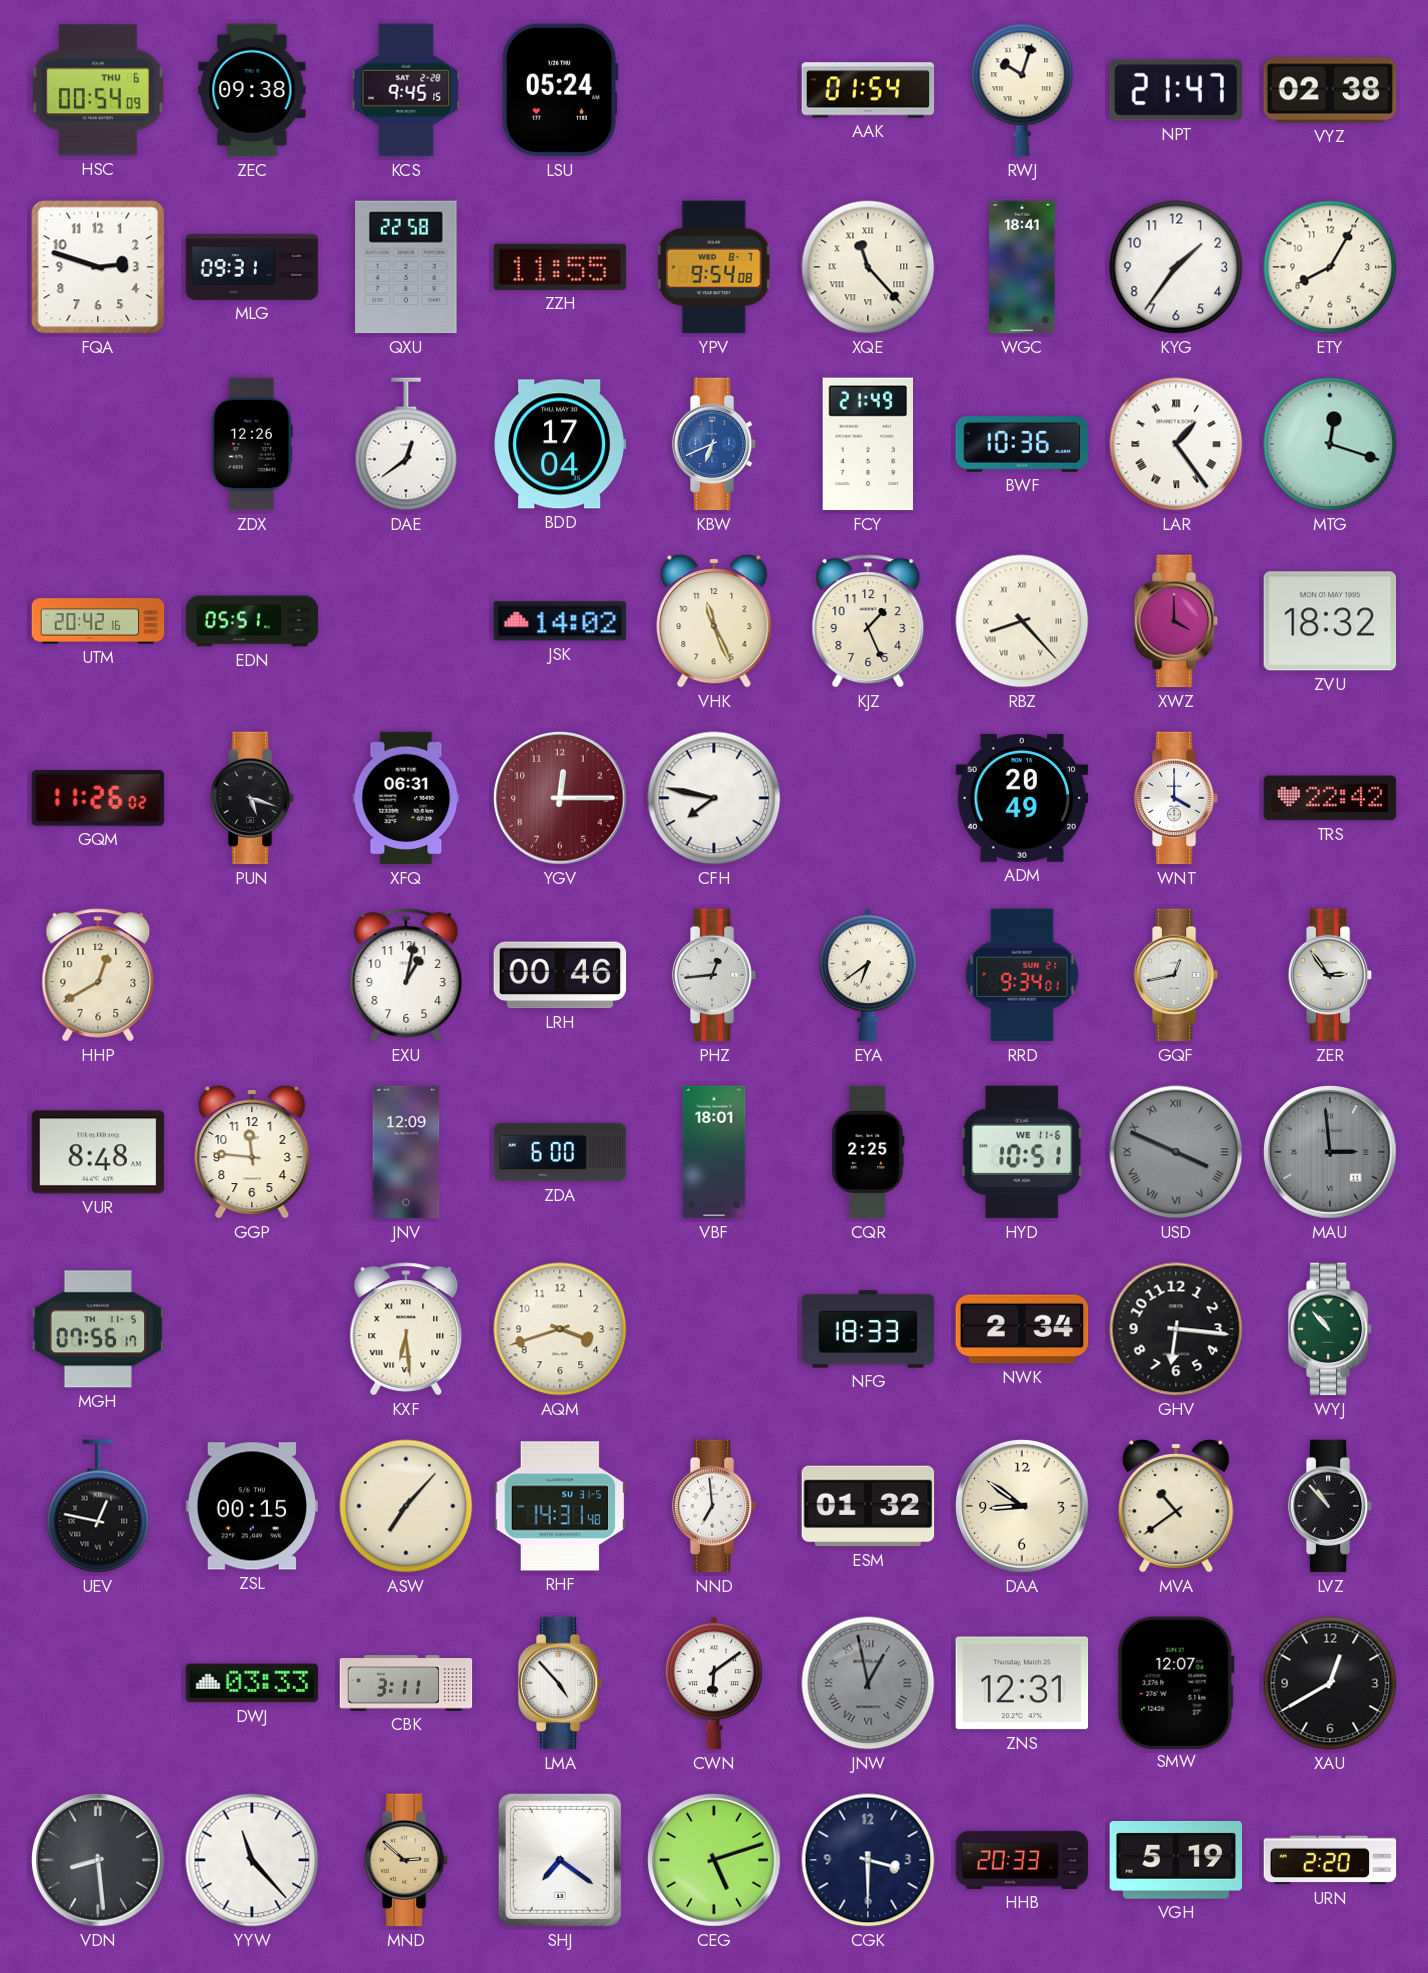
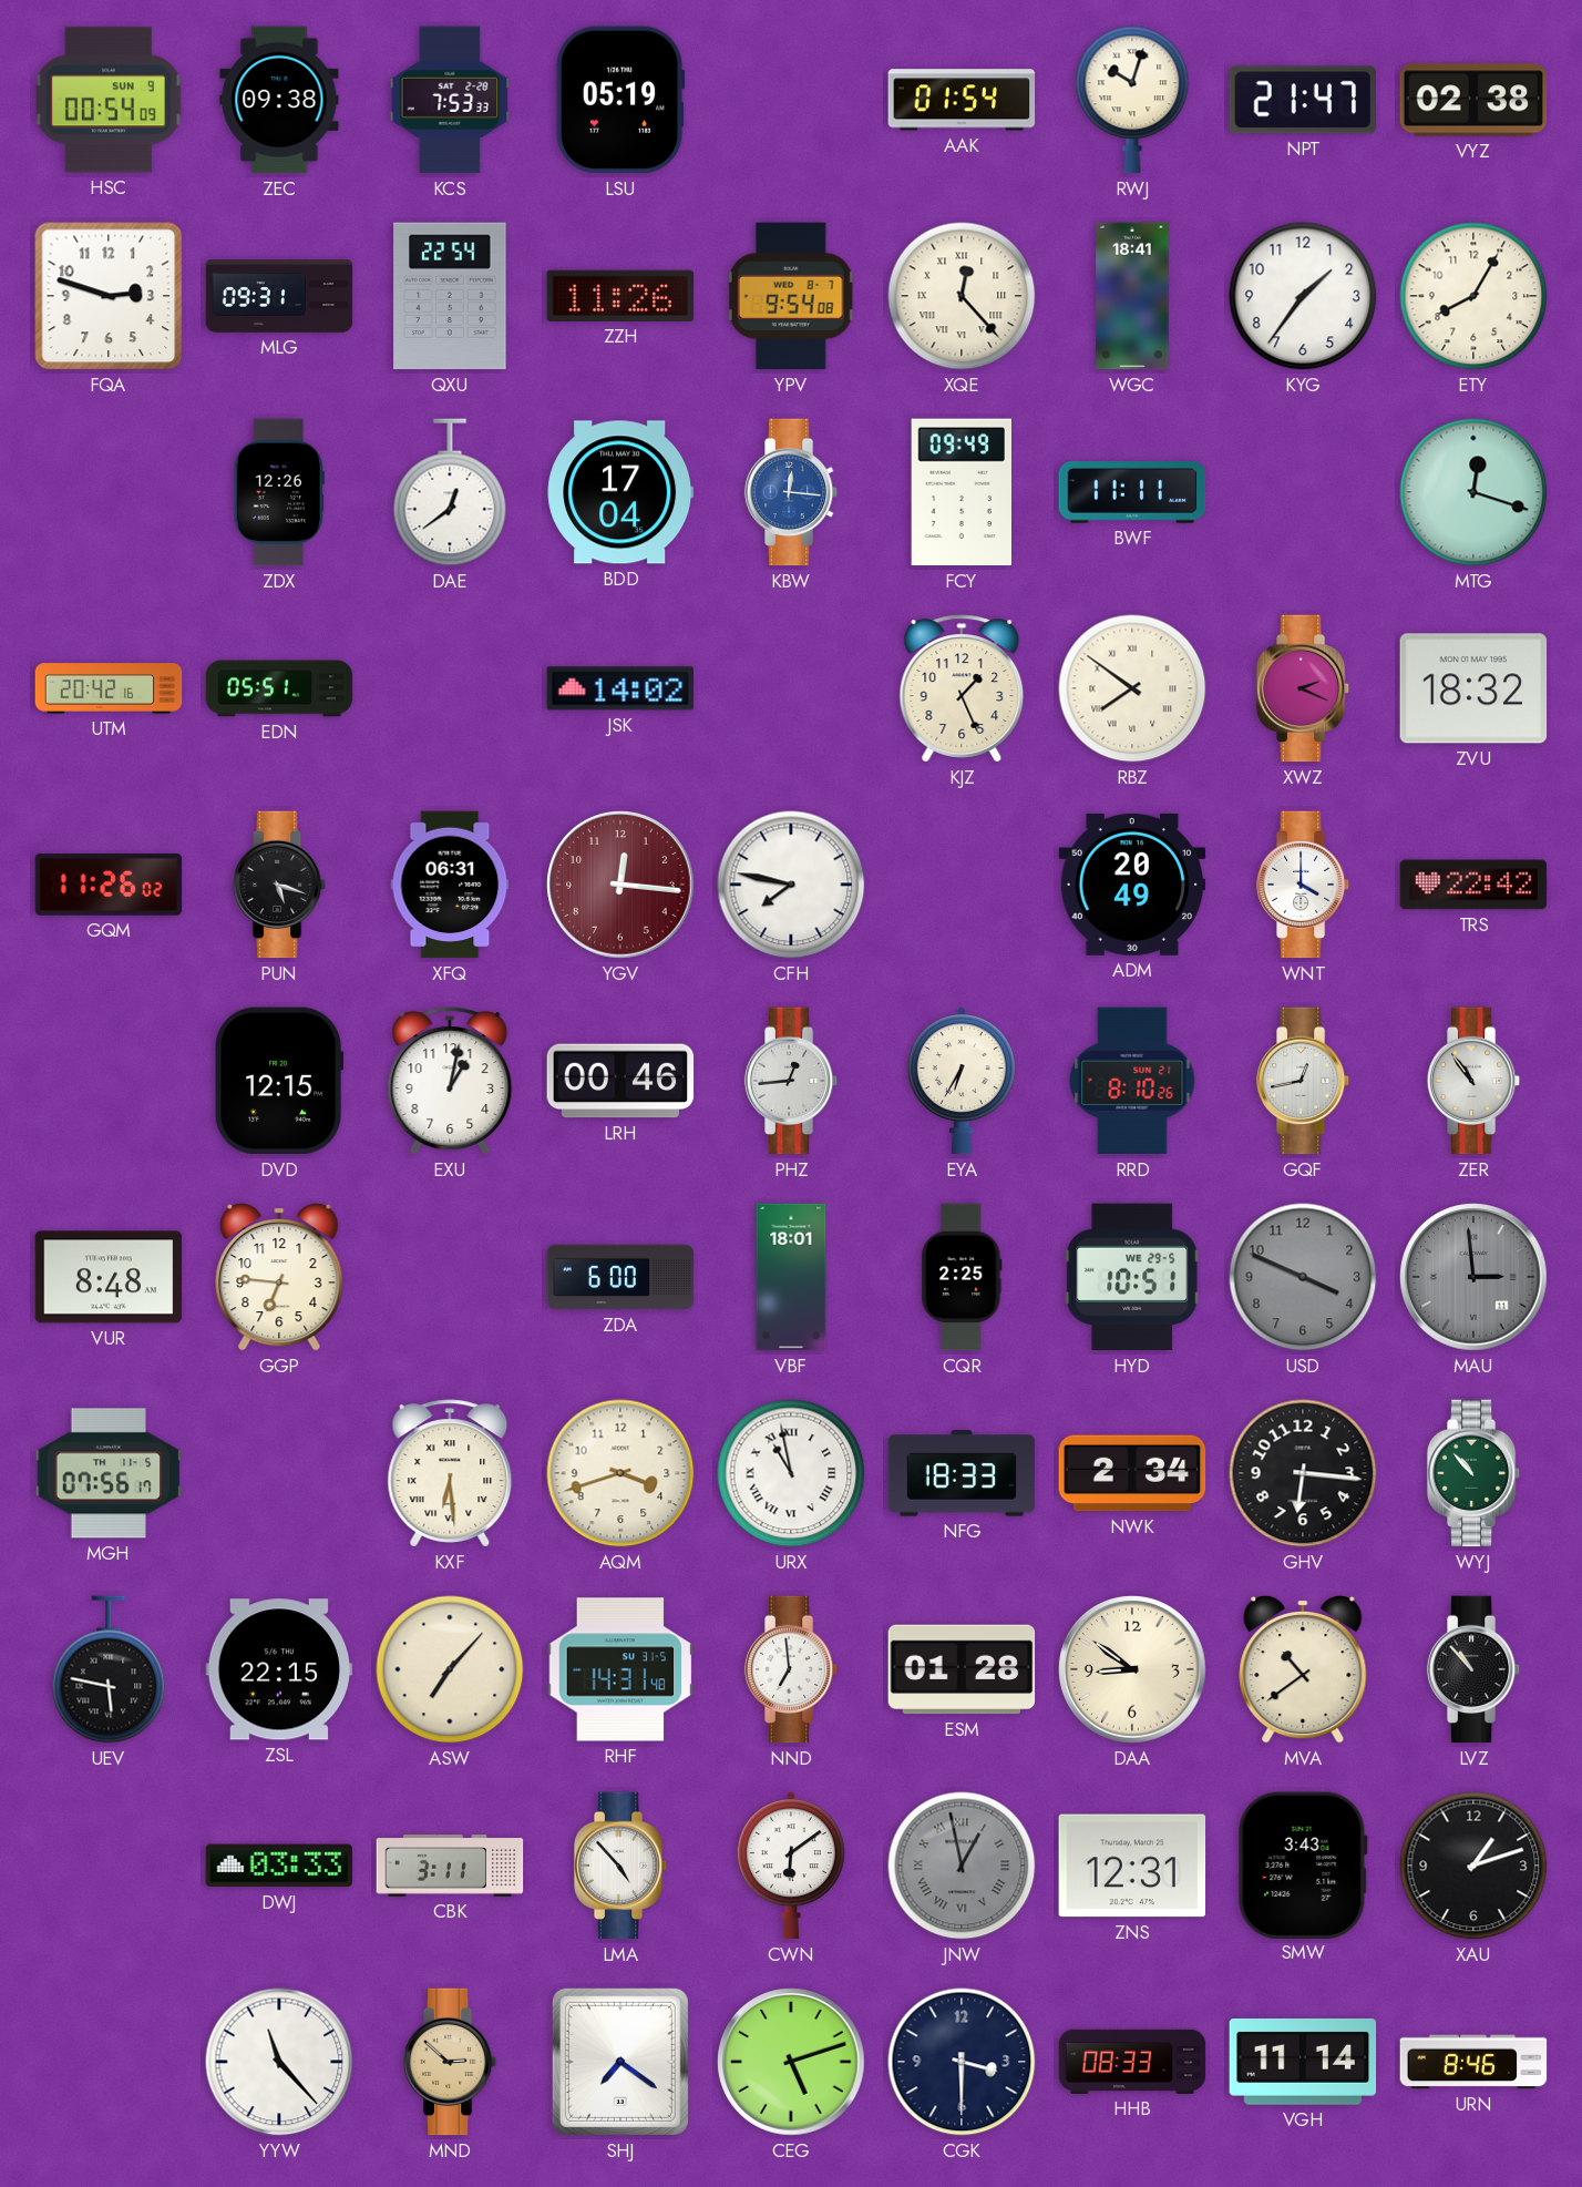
HSC date: THU 6 -> SUN 9 (109, 100)
KCS: 9:45 -> 7:53 (450, 100)
LSU: 05:24 -> 05:19 (620, 100)
QXU: 22:58 -> 22:54 (450, 296)
ZZH: 11:55 -> 11:26 (620, 296)
XQE: 11:23 -> 12:23 (962, 296)
KBW: 6:41 -> 12:16 (791, 492)
FCY: 21:49 -> 09:49 (960, 492)
BWF: 10:36 -> 11:11 (1132, 493)
LAR: 1:24 -> none (1176, 444)
VHK: 11:26 -> none (714, 621)
RBZ: 8:23 -> 7:51 (1132, 688)
XWZ: 4:00 -> 2:19 (1303, 688)
YGV: 12:15 -> 12:16 (620, 885)
HHP: 12:40 -> none (98, 975)
DVD: none -> 12:15 (279, 1081)
EYA: 6:39 -> 6:35 (962, 1081)
RRD: 9:34 -> 8:10 (1132, 1081)
ZER: 2:54 -> 10:54 (1473, 1081)
GGP: 11:46 -> 6:46 (279, 1277)
JNV: 12:09 -> none (406, 1152)
HYD date: WE 11-6 -> WE 29-5 (1132, 1277)
USD numerals: Roman -> Arabic (1303, 1277)
URX: none -> 10:58 (791, 1473)
UEV: 12:47 -> 5:47 (109, 1669)
ZSL: 00:15 -> 22:15 (279, 1669)
ESM: 01:32 -> 01:28 (962, 1669)
SMW: 12:07 -> 3:43 (1303, 1864)
XAU: 12:40 -> 1:12 (1473, 1866)
VDN: 8:29 -> none (98, 1860)
HHB: 20:33 -> 08:33 (1132, 2062)
VGH: 5:19 -> 11:14 (1303, 2062)
URN: 2:20 -> 8:46 (1473, 2062)
